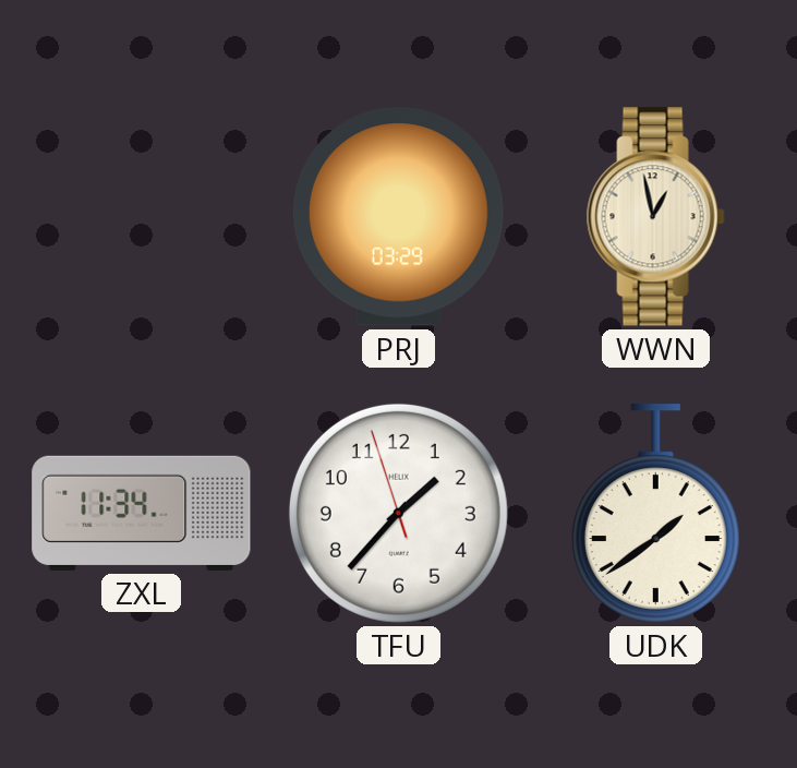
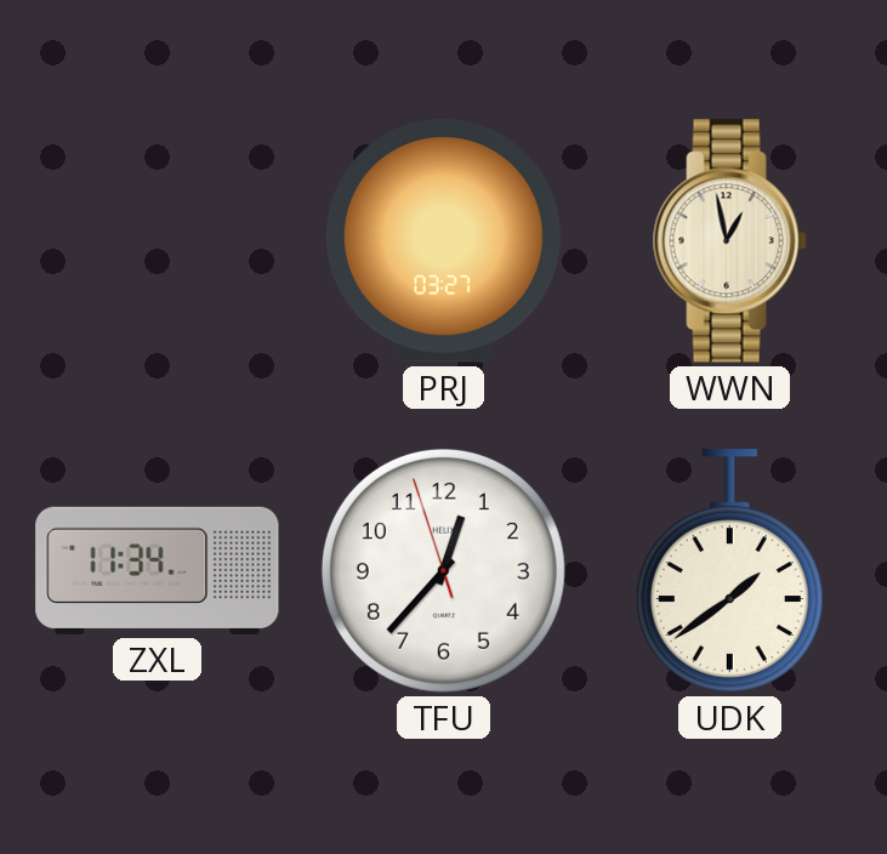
PRJ: 03:29 -> 03:27 (443, 241)
TFU: 1:36 -> 12:36 (443, 570)
